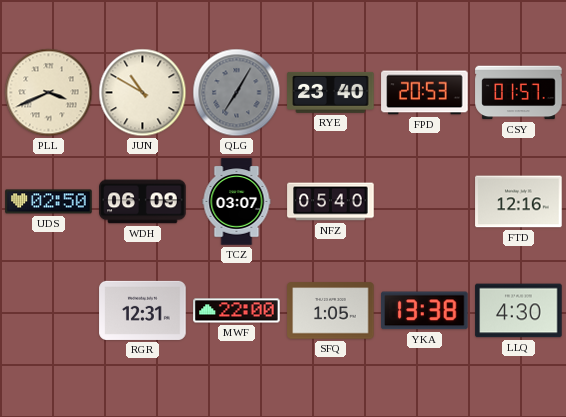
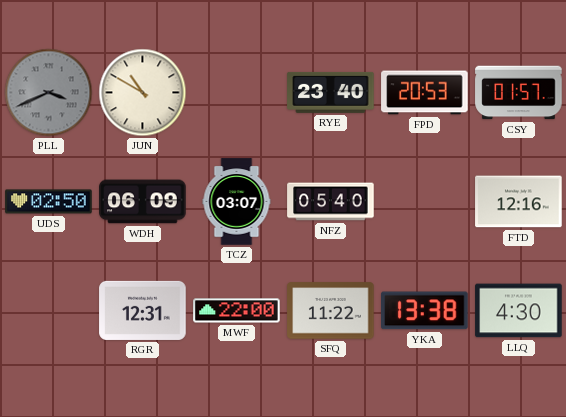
PLL dial: cream -> grey (49, 93)
QLG: 7:05 -> none (237, 93)
SFQ: 1:05 -> 11:22 (331, 311)
